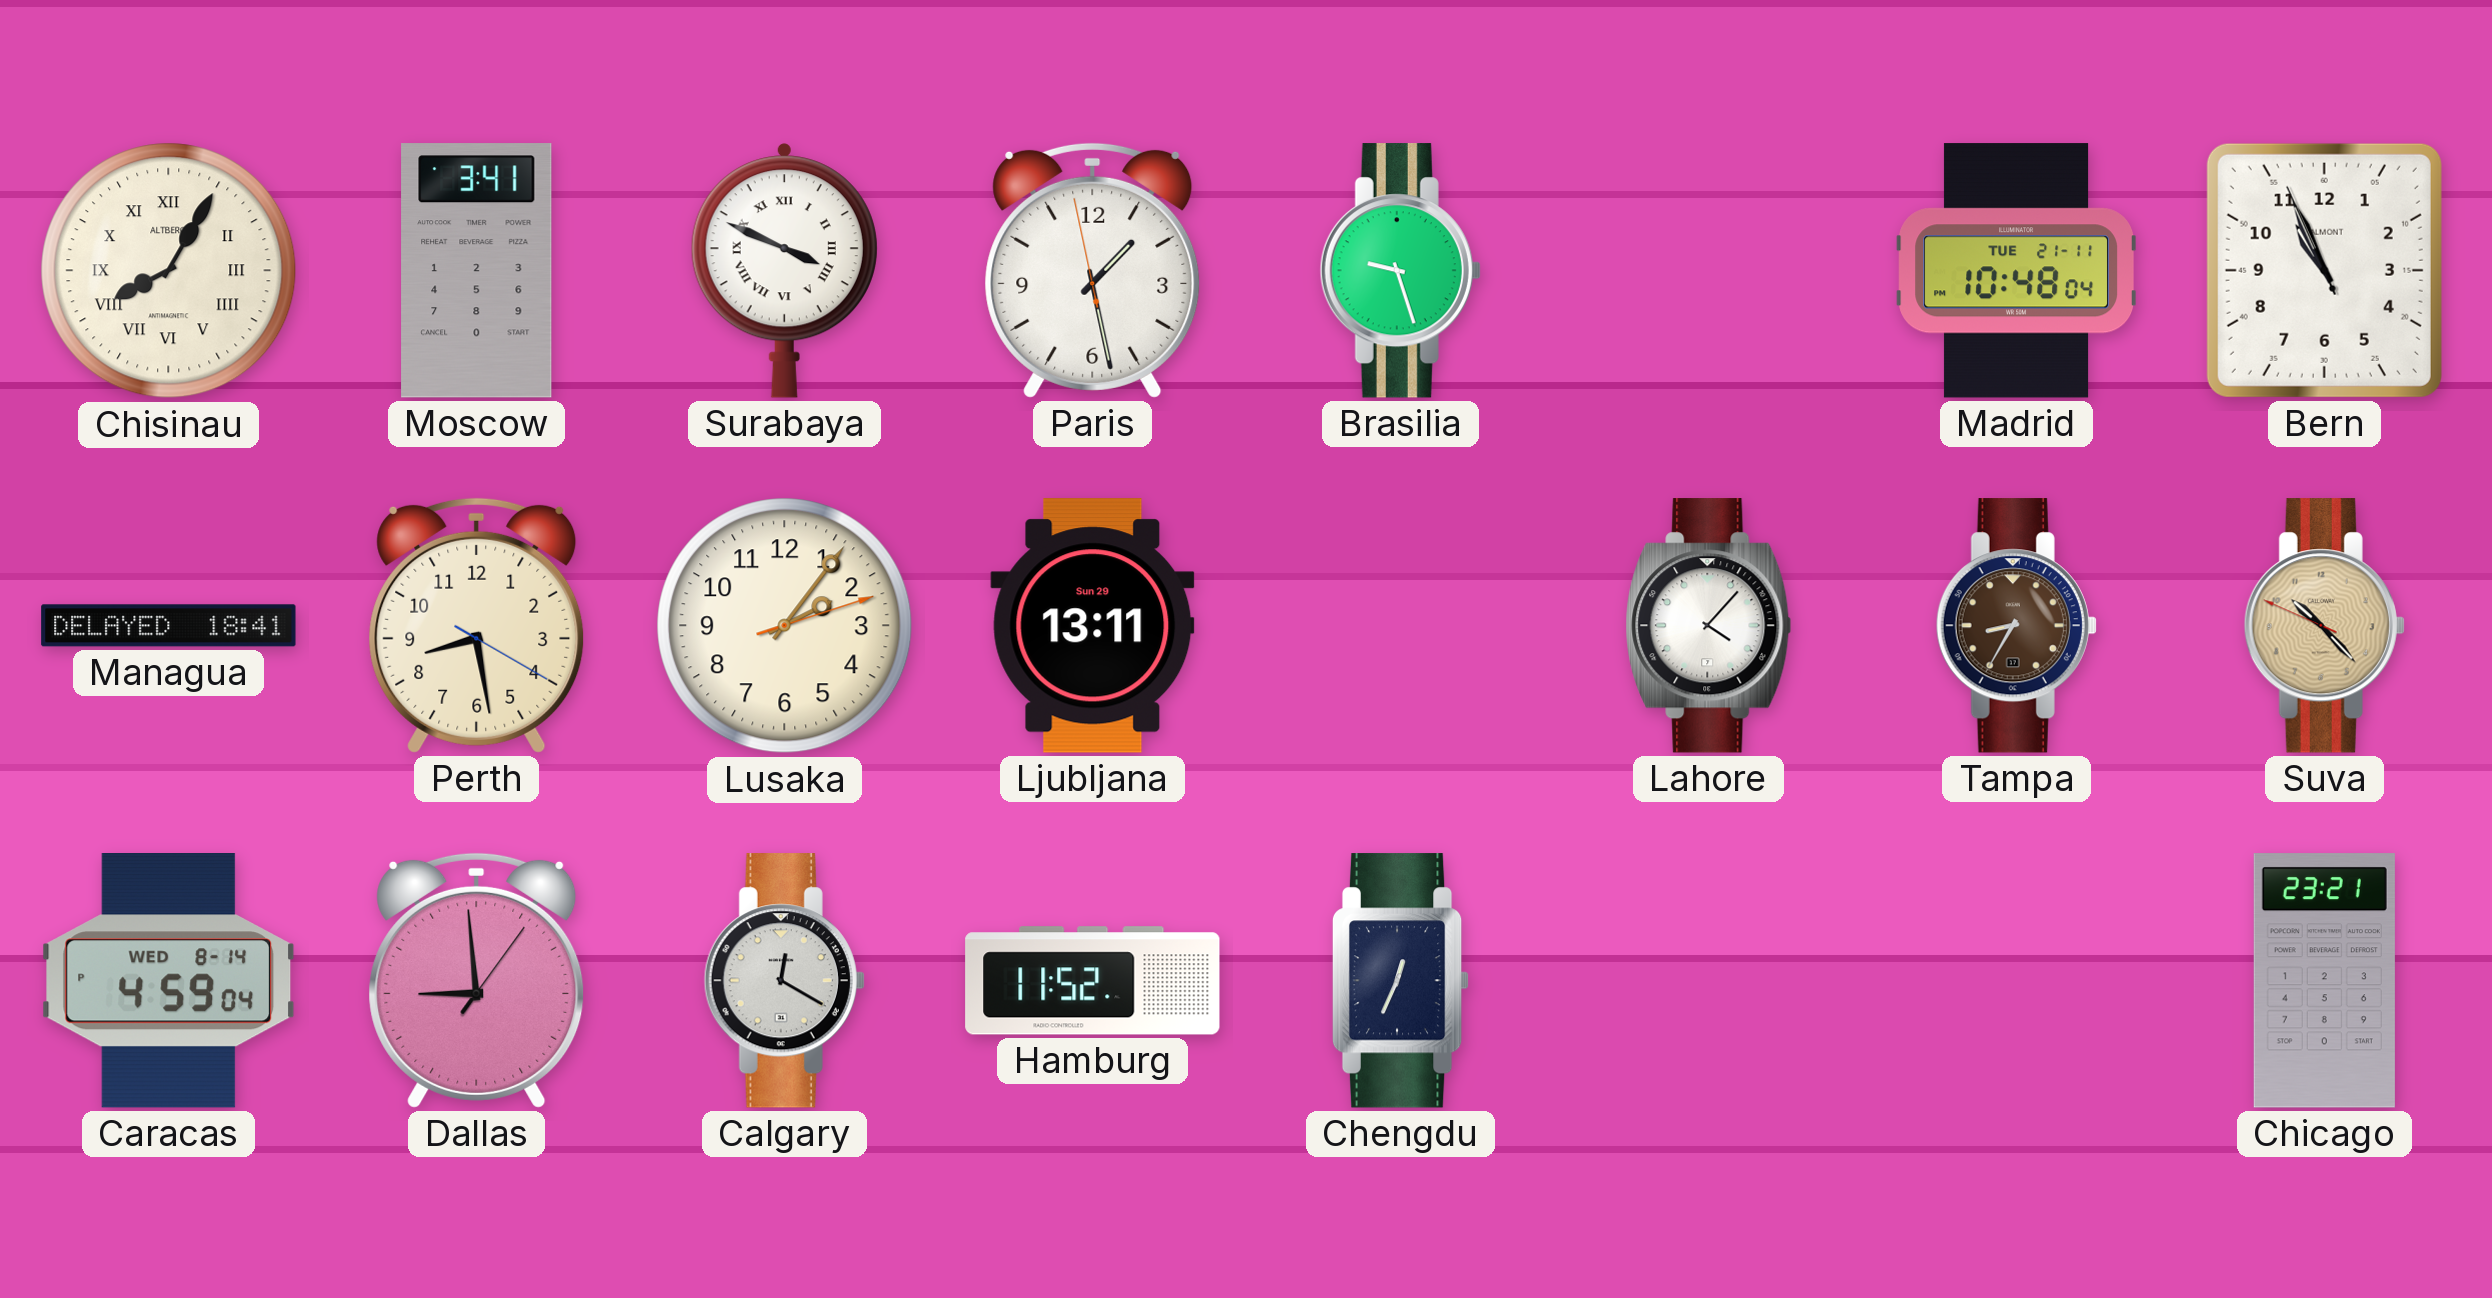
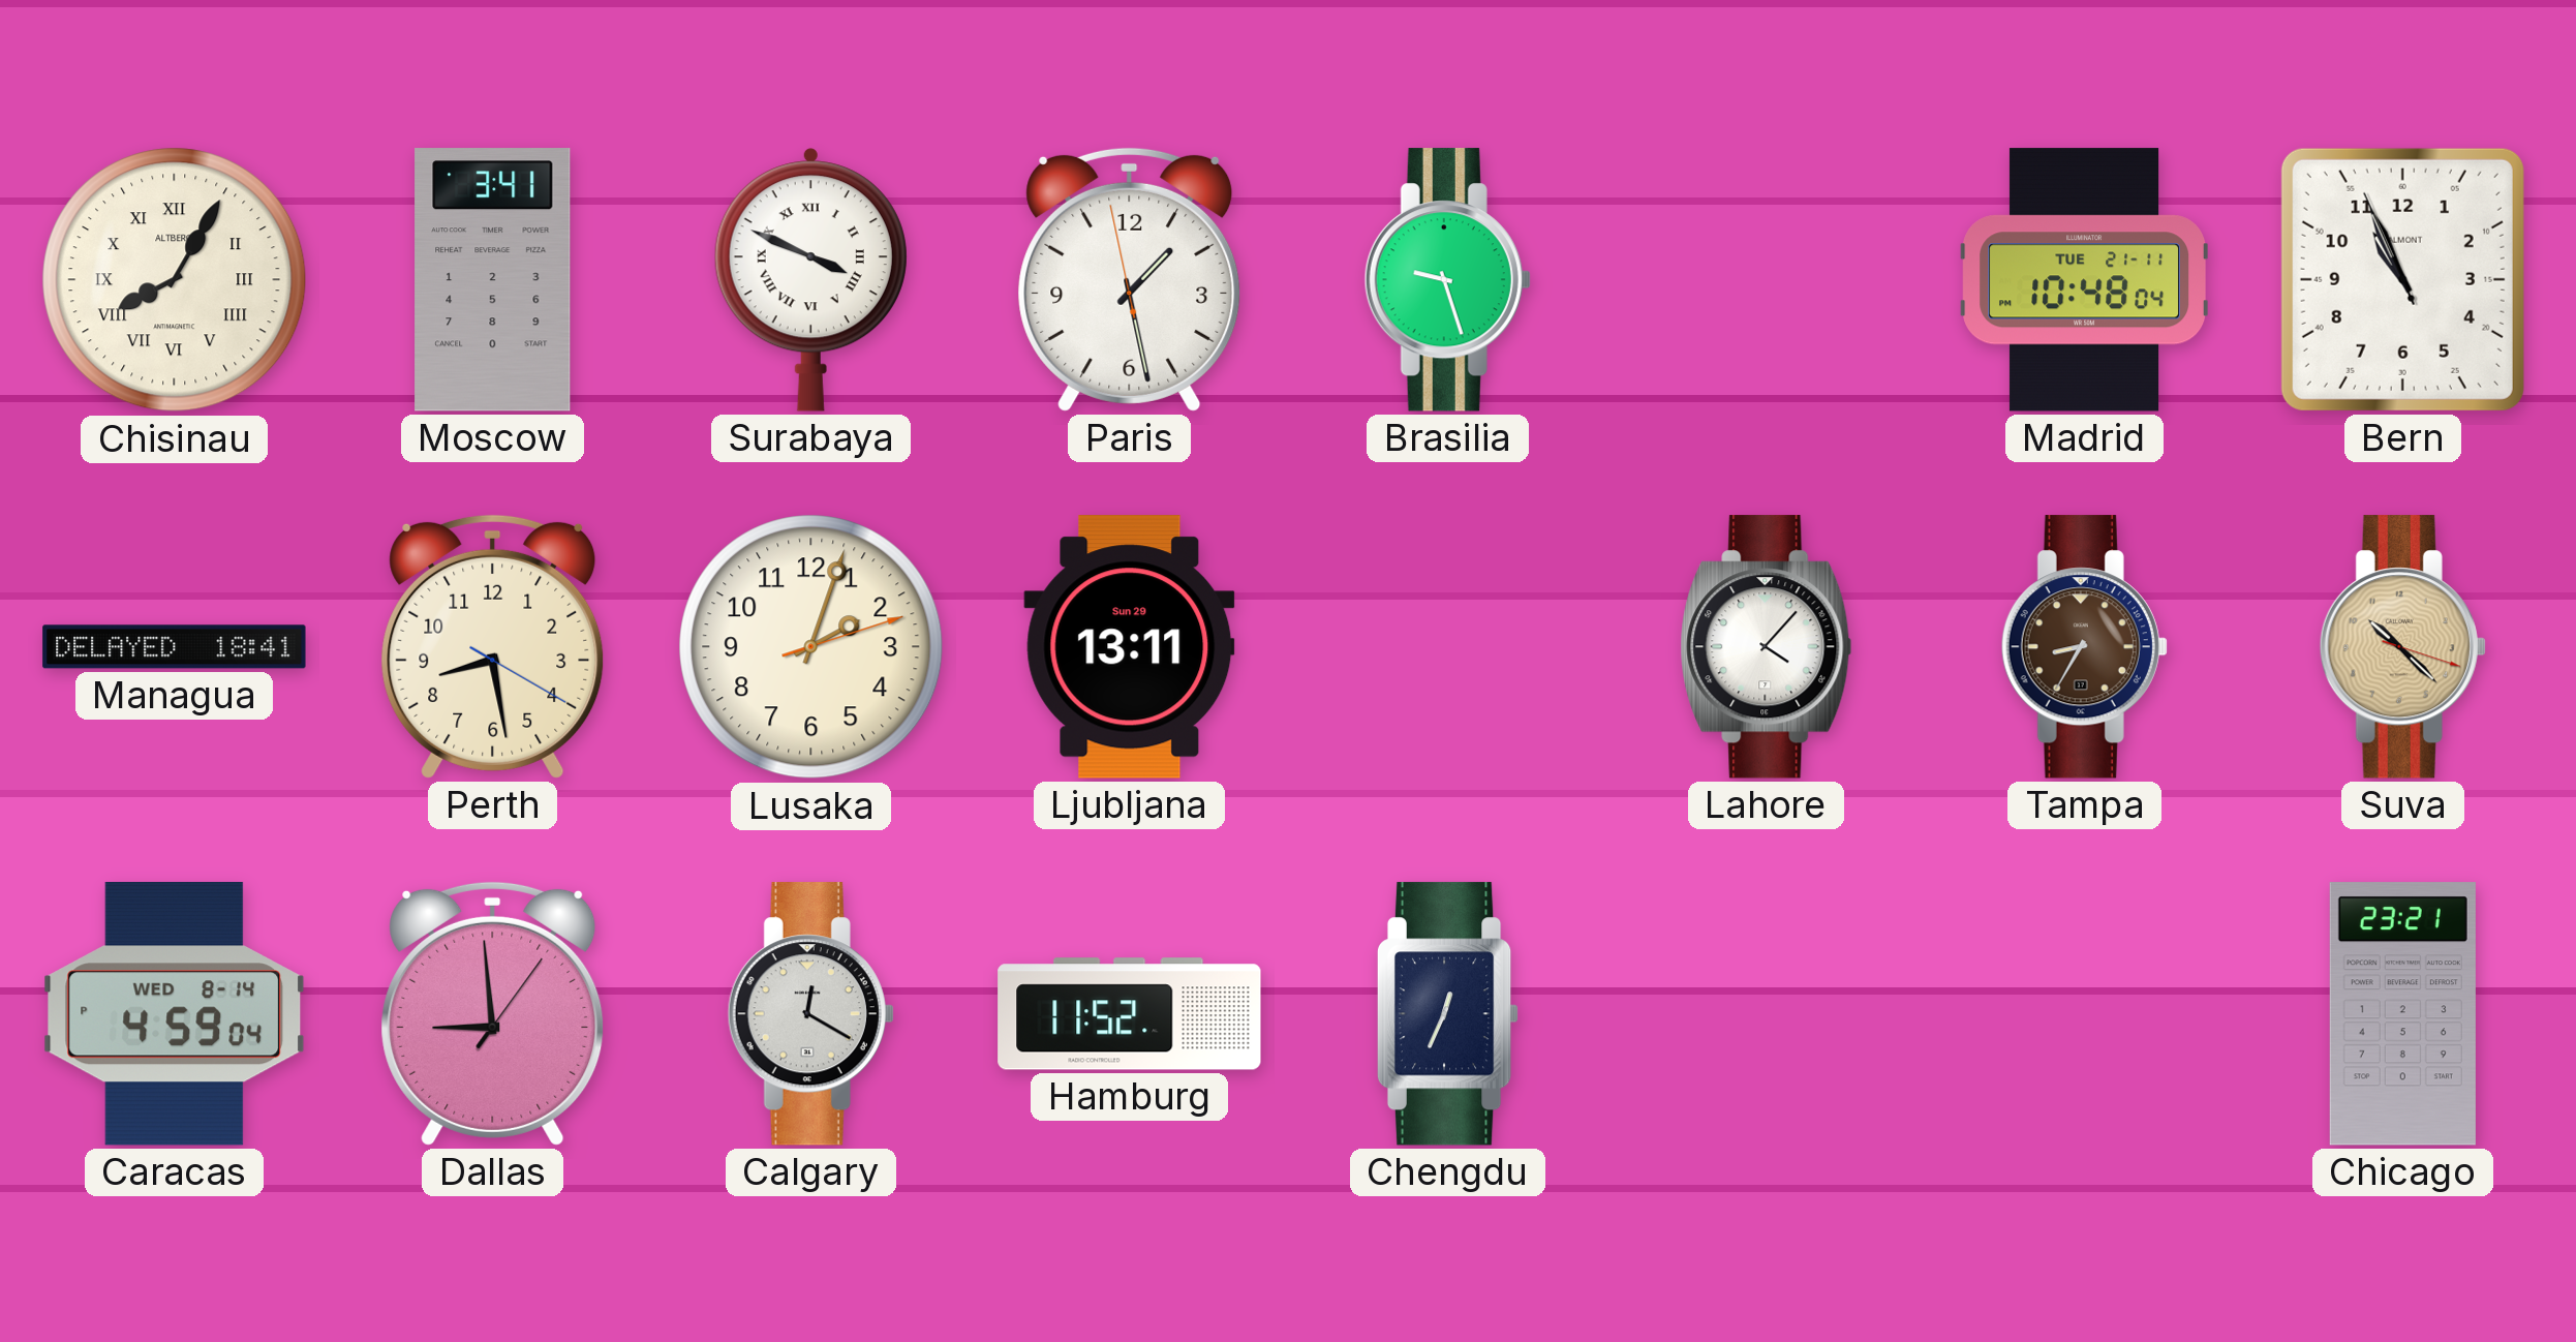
Lusaka: 2:06 -> 2:03 (811, 647)
Suva: 10:22:49 -> 10:22:18 (2402, 647)
